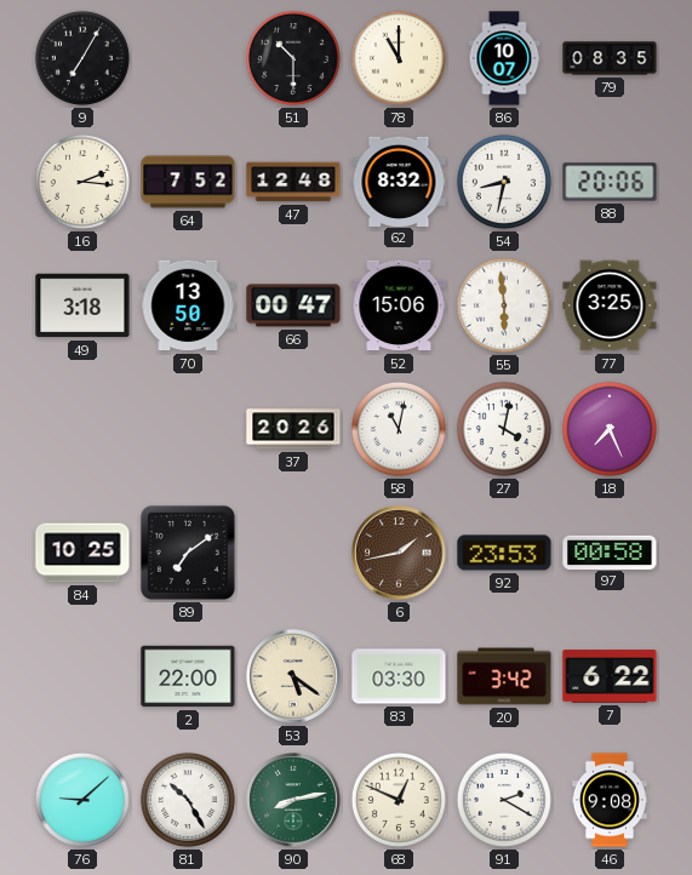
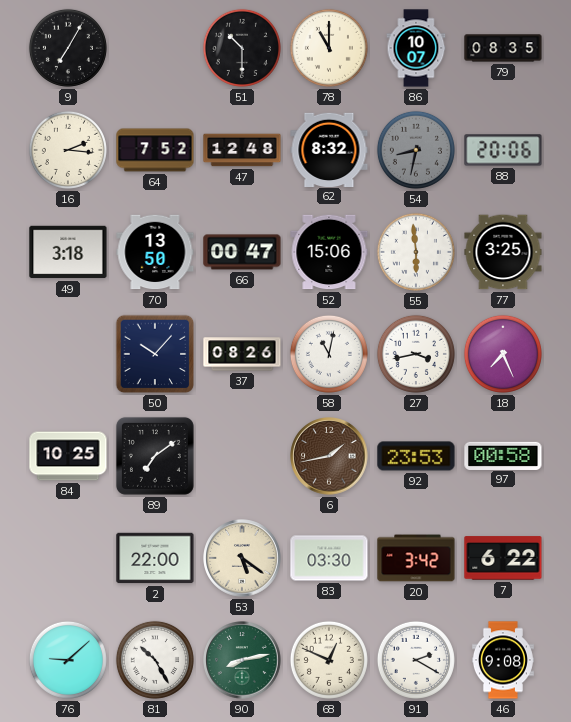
54 dial: white -> grey (416, 150)
50: none -> 10:07 (155, 354)
37: 20:26 -> 08:26 (242, 354)
27: 4:02 -> 3:43 (416, 354)
